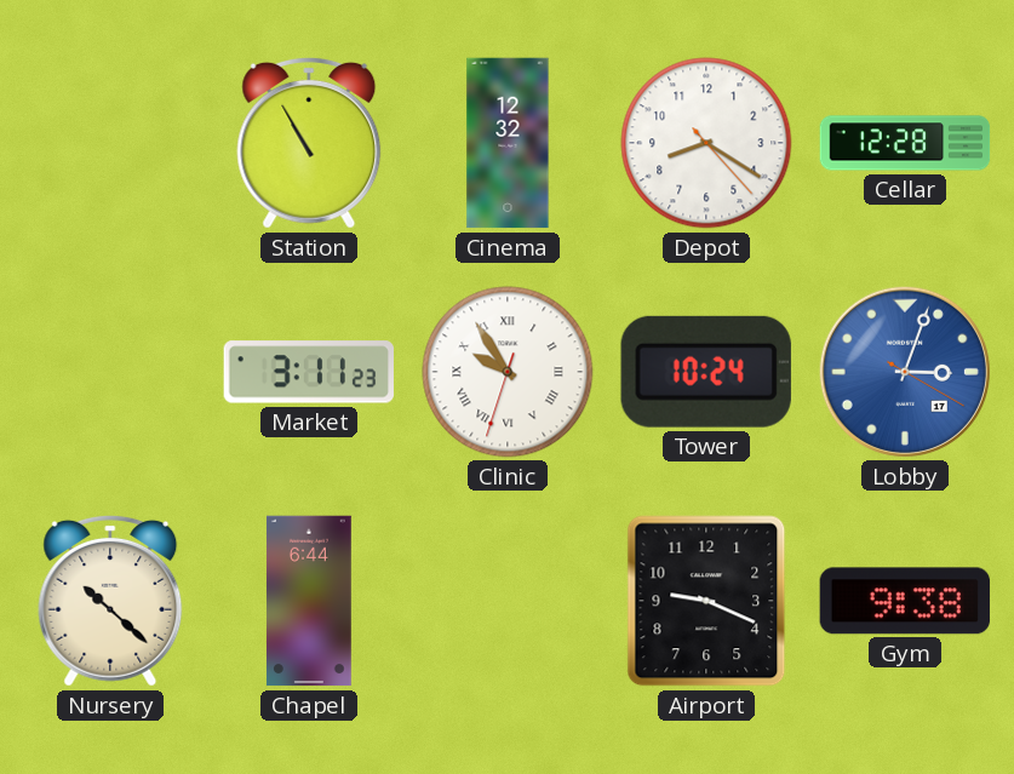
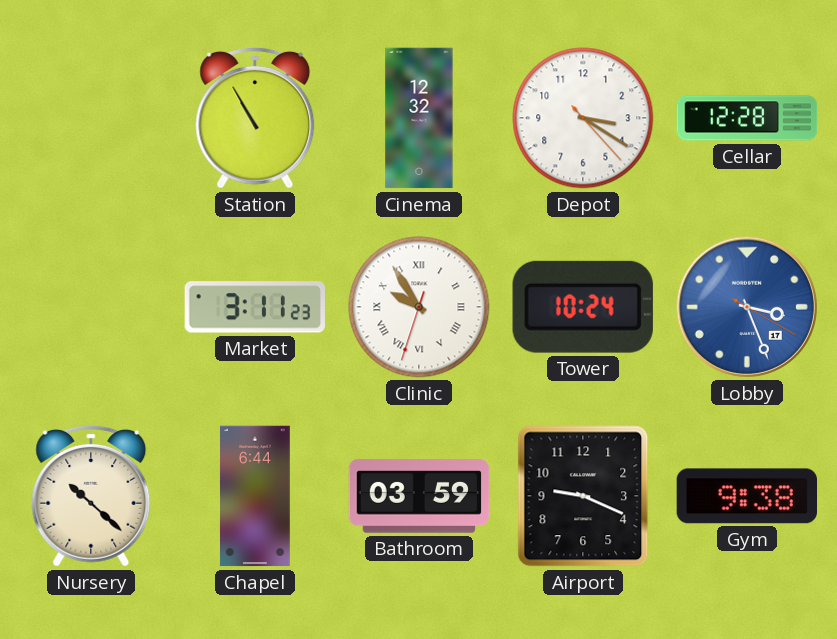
Depot: 8:20 -> 3:20 (583, 118)
Lobby: 3:03 -> 3:26 (747, 307)
Bathroom: none -> 03:59 (419, 496)
